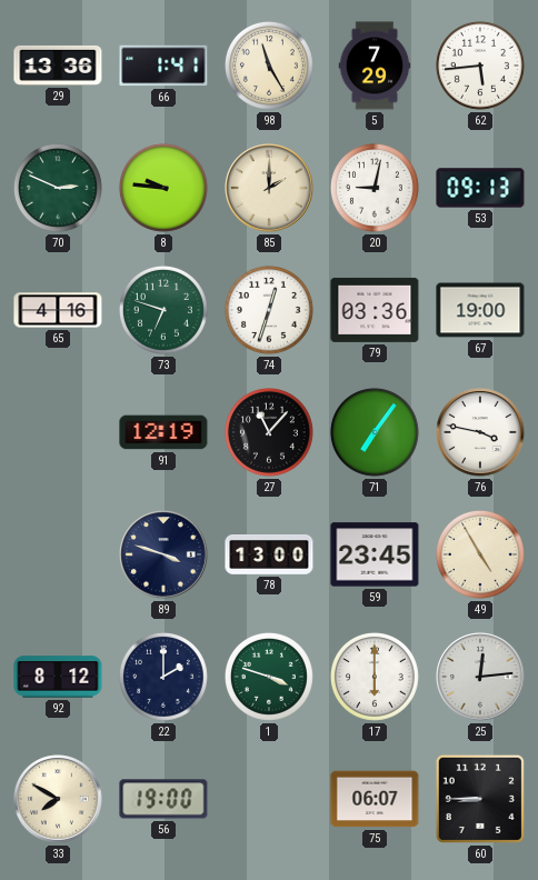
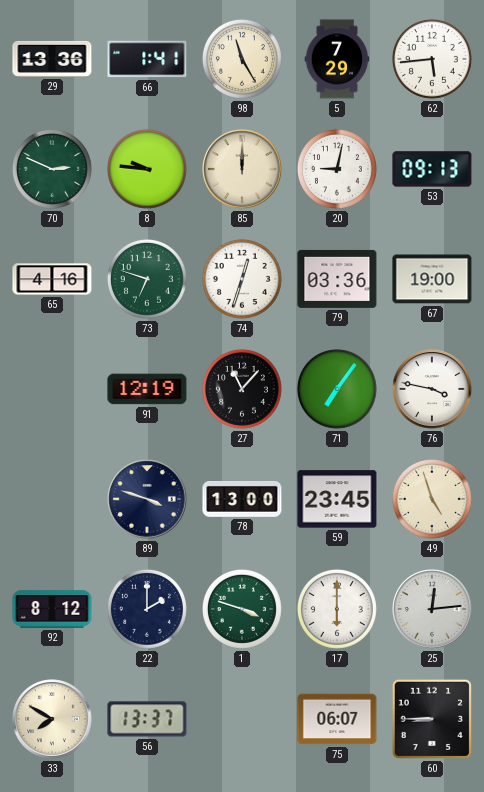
85: 2:00 -> 12:00 (242, 169)
49: 4:55 -> 4:57 (432, 499)
56: 19:00 -> 13:37 (147, 719)
